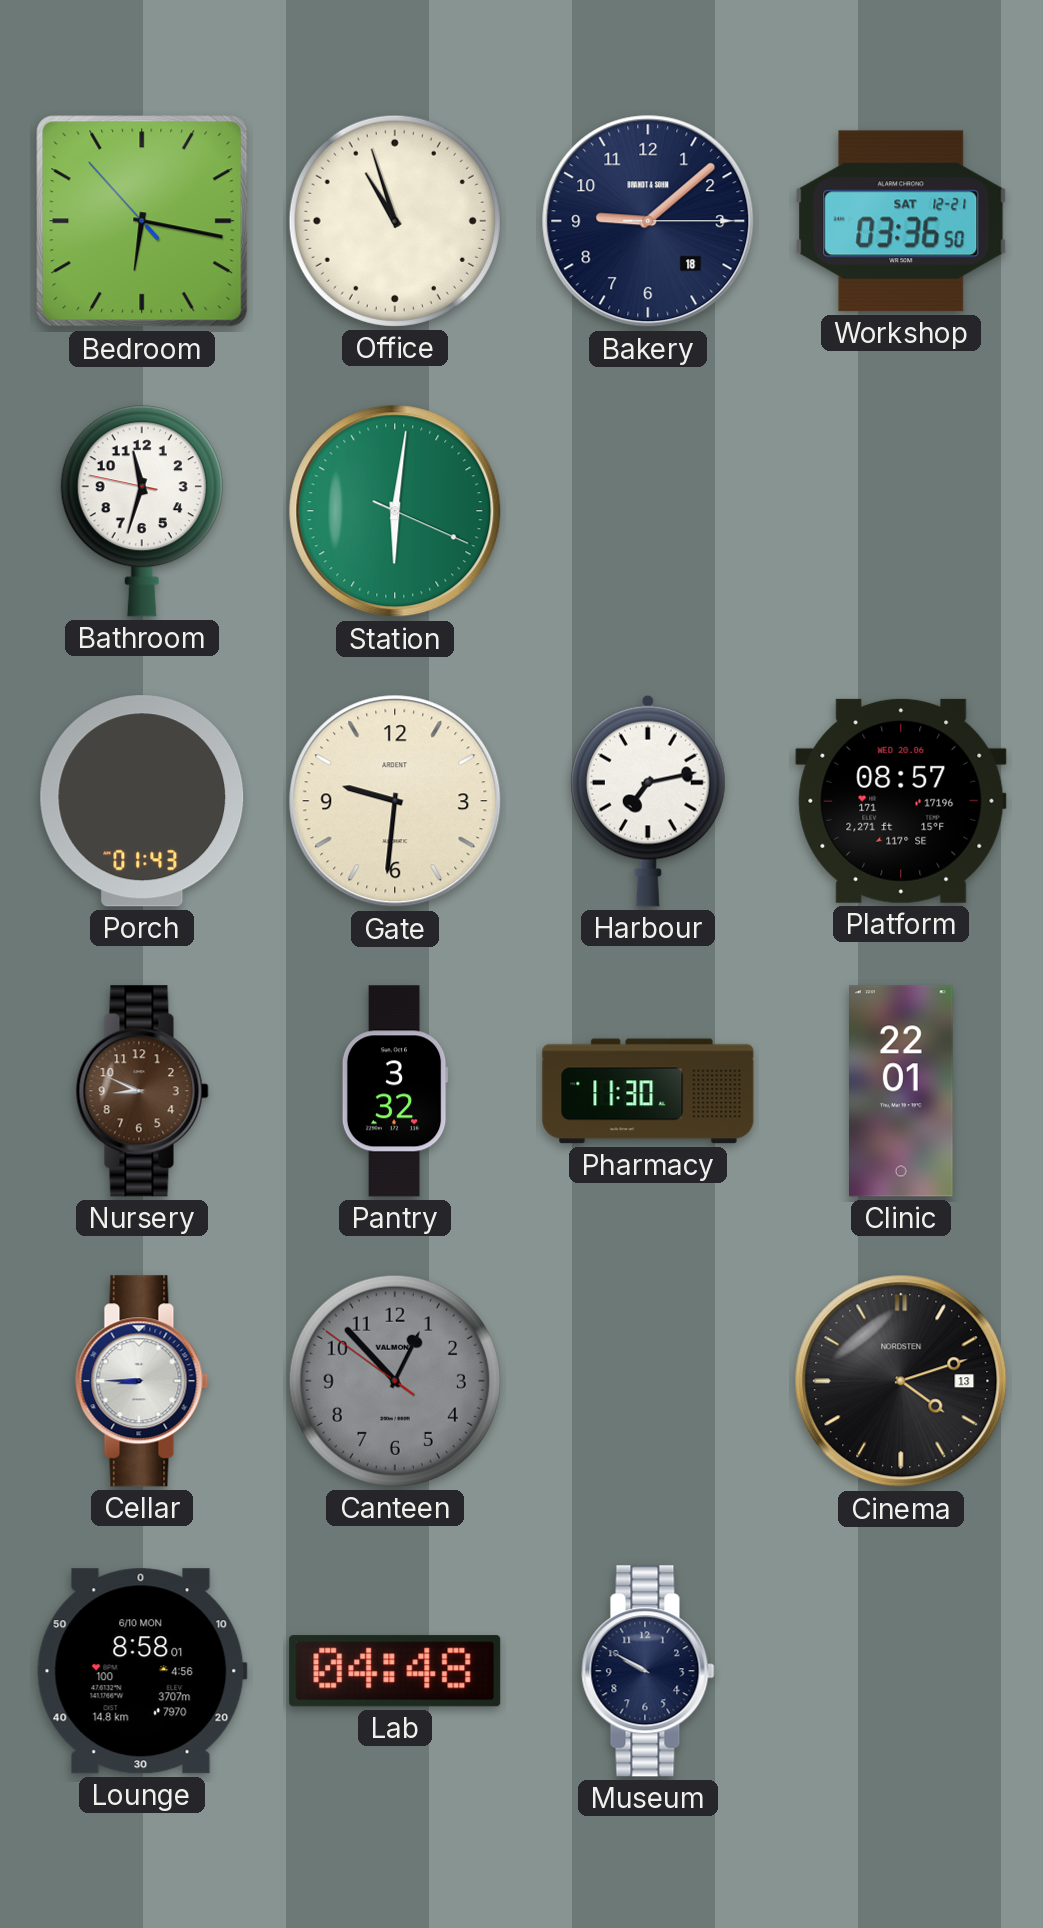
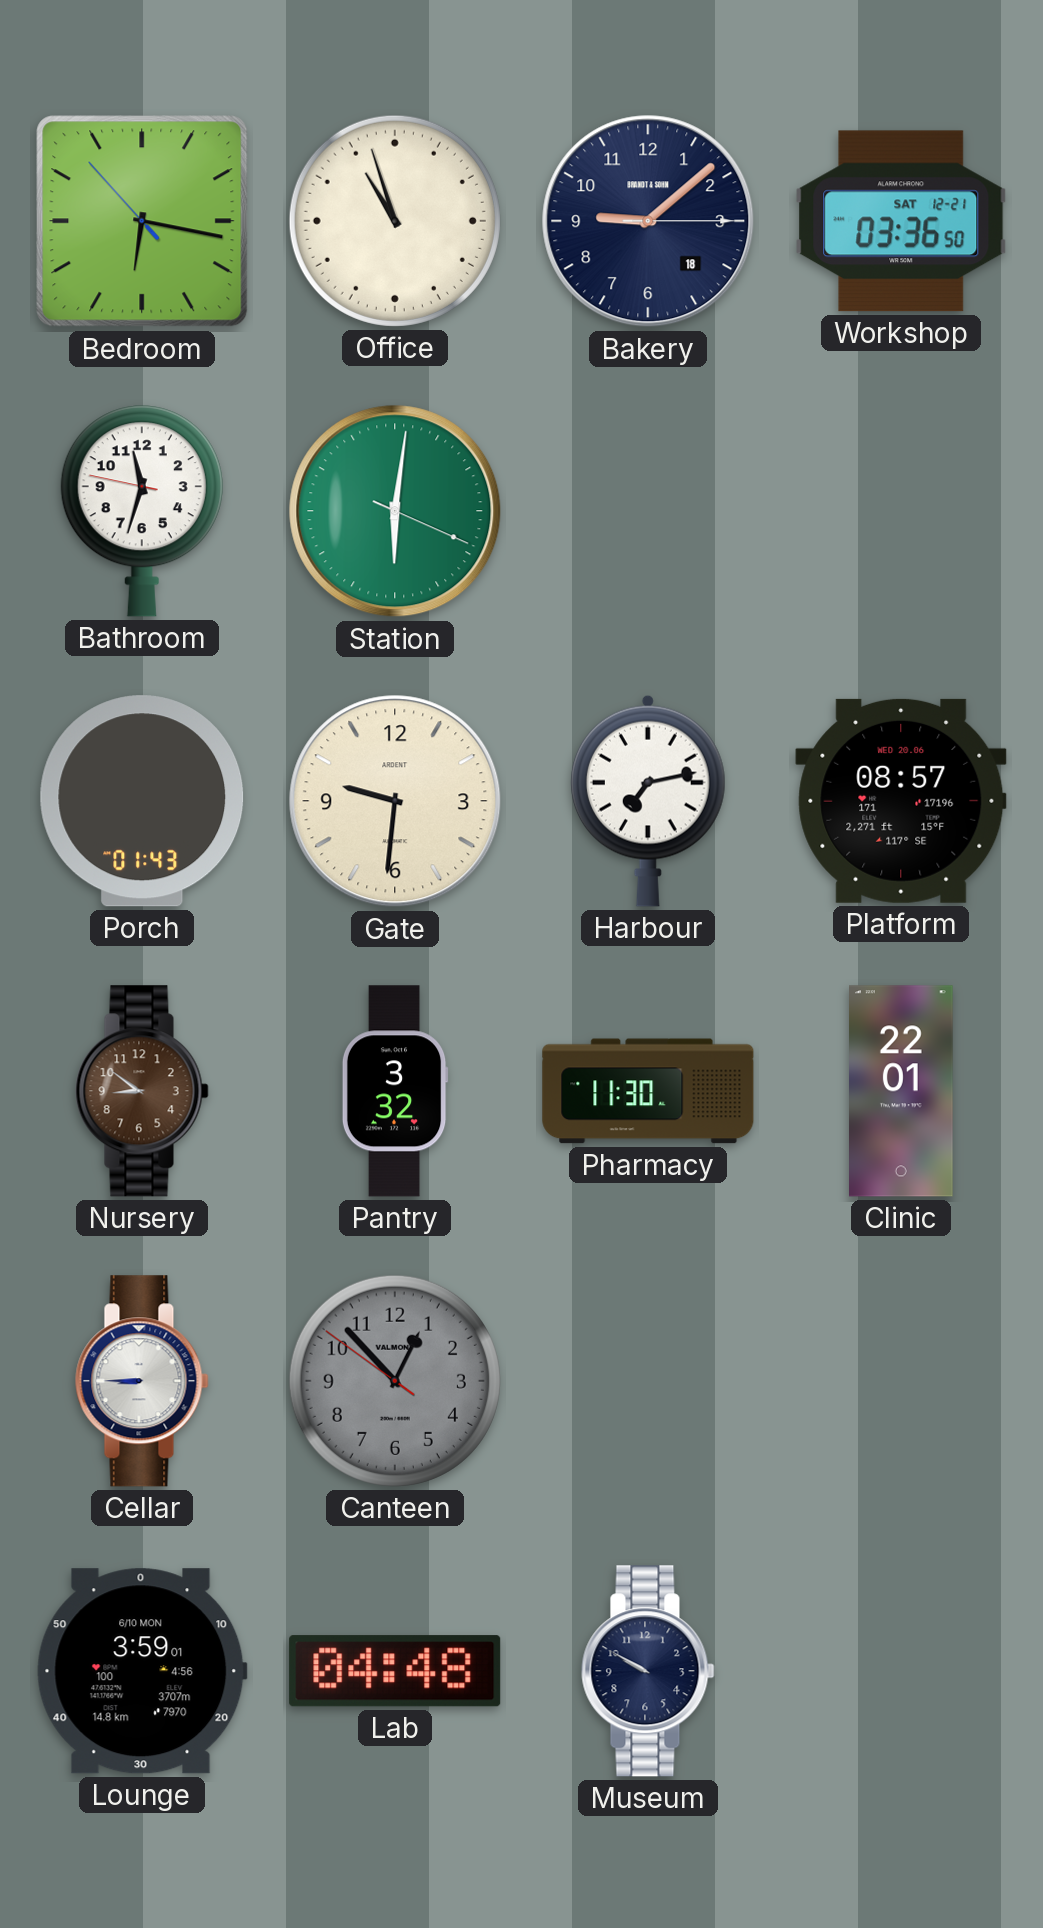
Nursery: 8:49 -> 8:51 (142, 1091)
Cinema: 4:12 -> none (901, 1381)
Lounge: 8:58 -> 3:59 (142, 1671)
